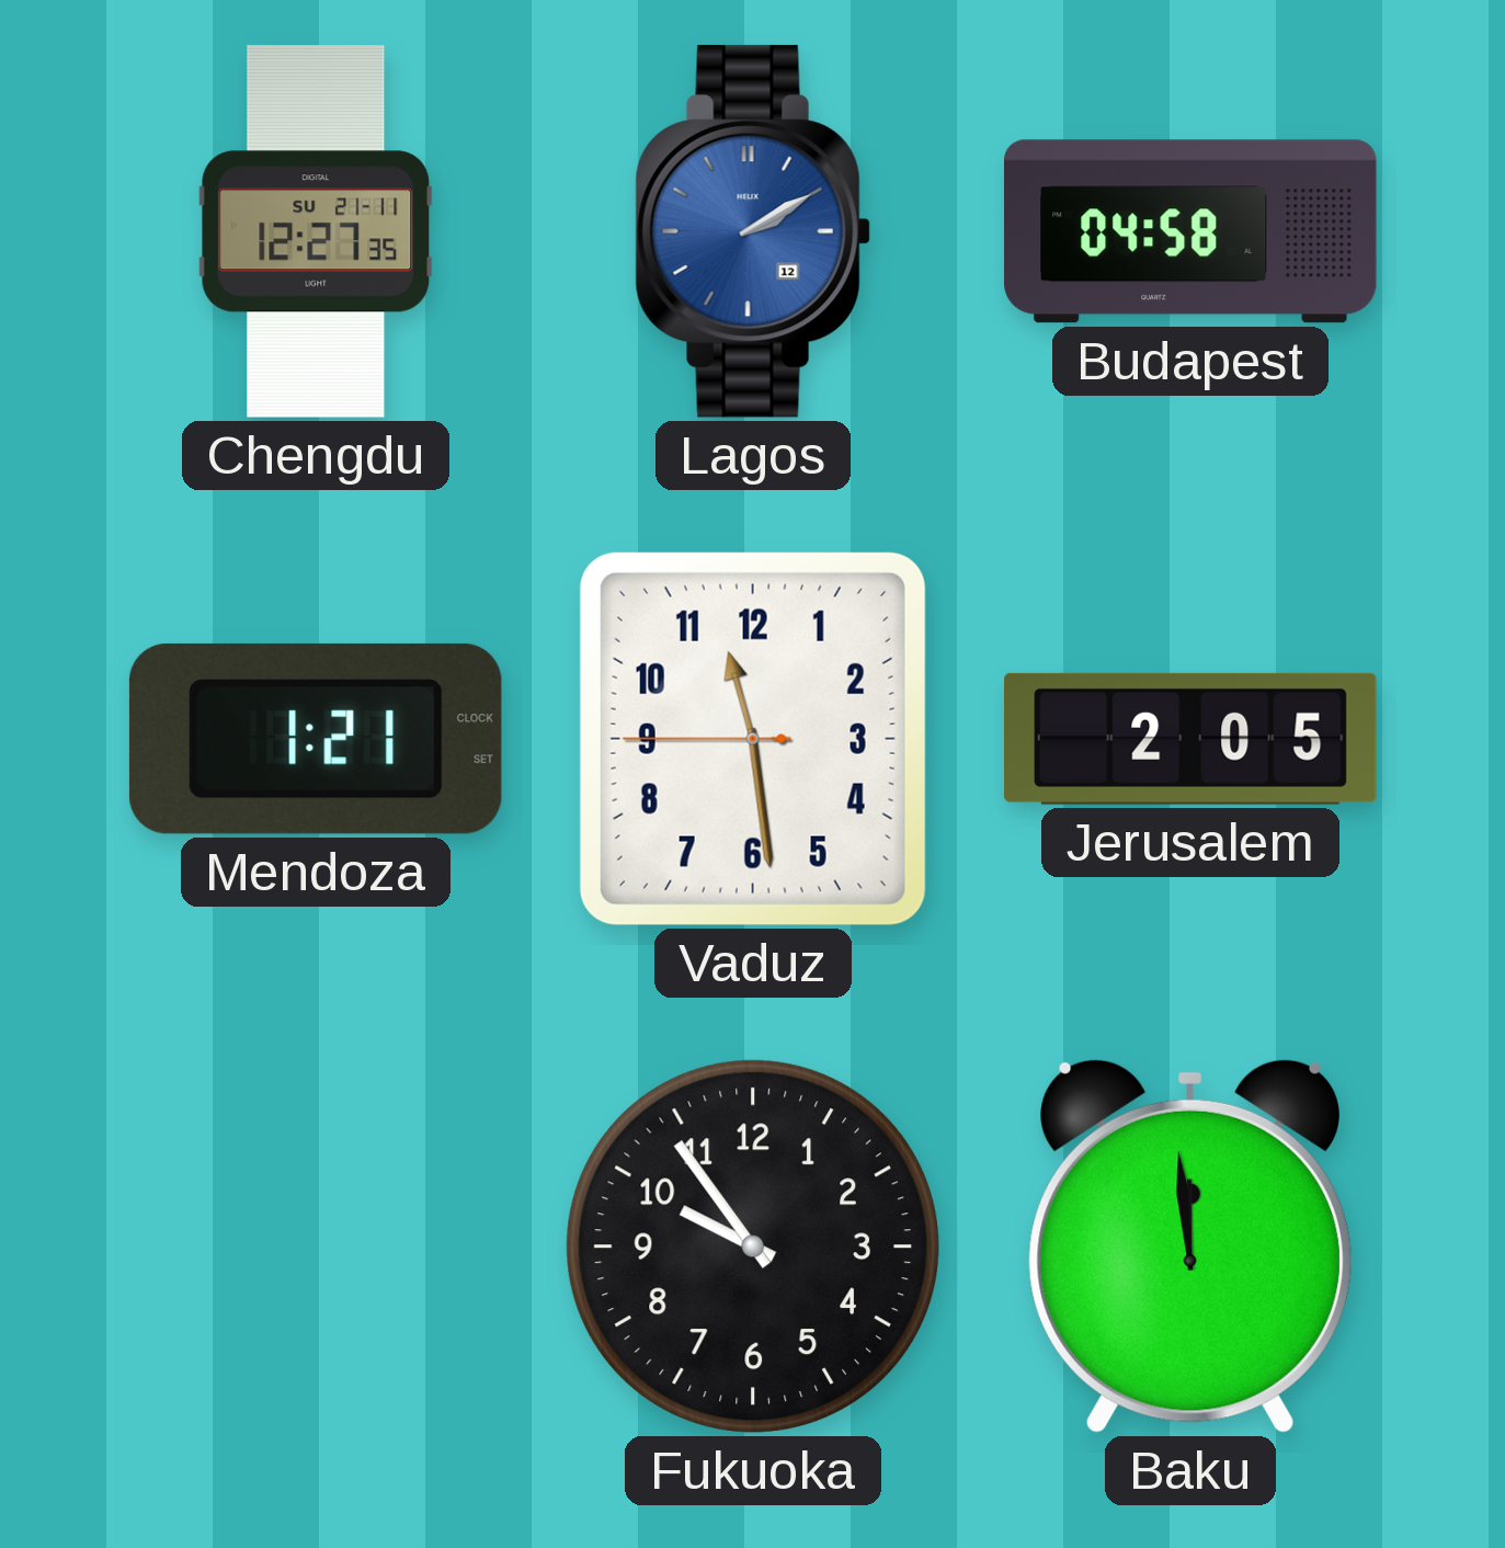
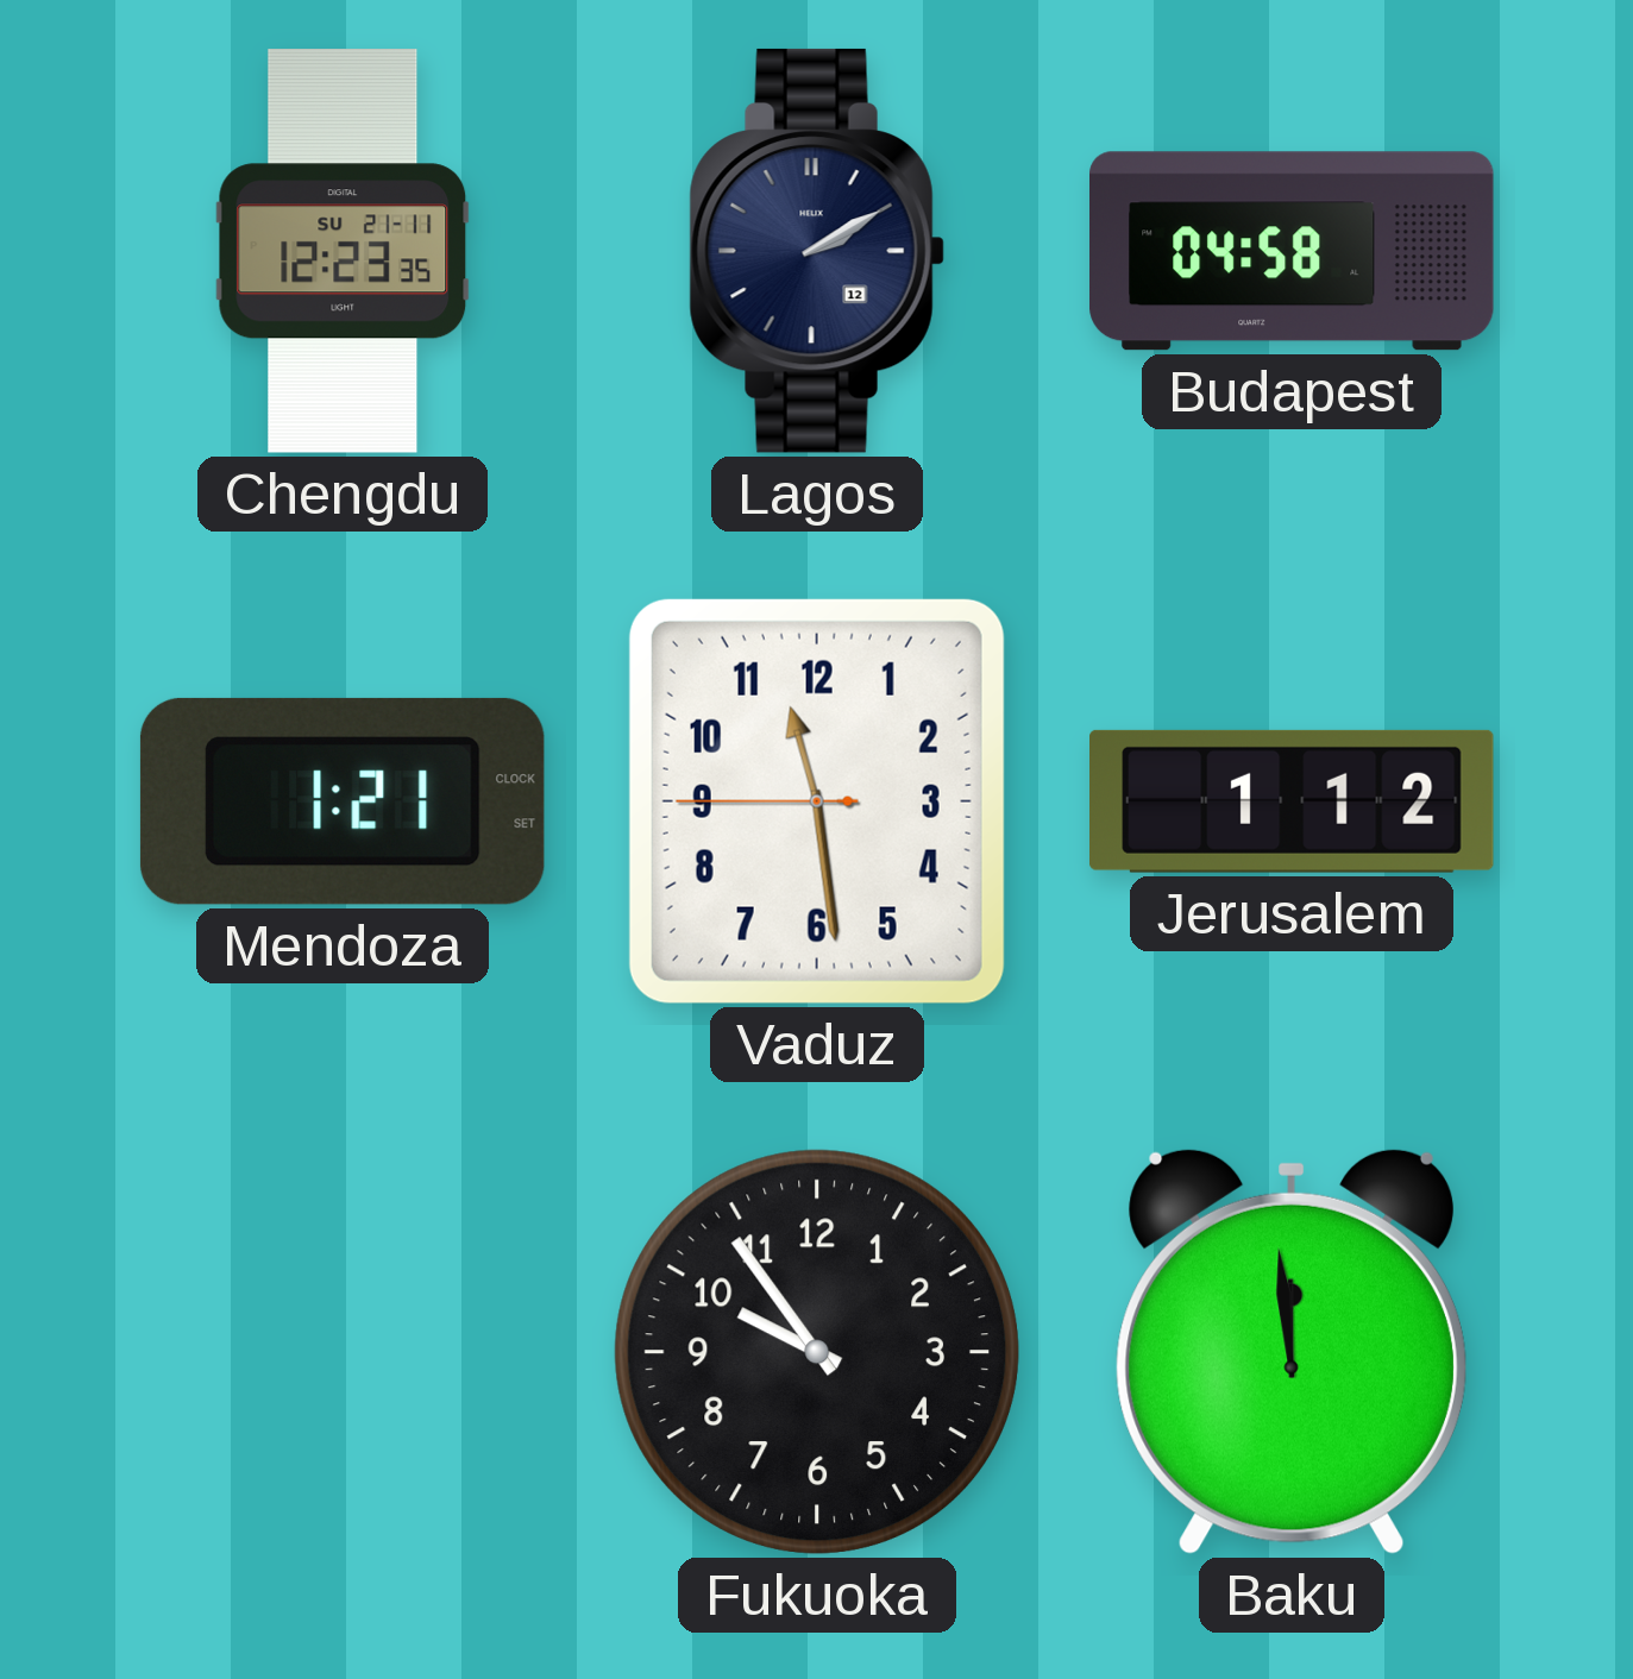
Chengdu: 12:27 -> 12:23 (343, 252)
Lagos dial: blue -> navy (817, 251)
Jerusalem: 2:05 -> 1:12 (1293, 801)
